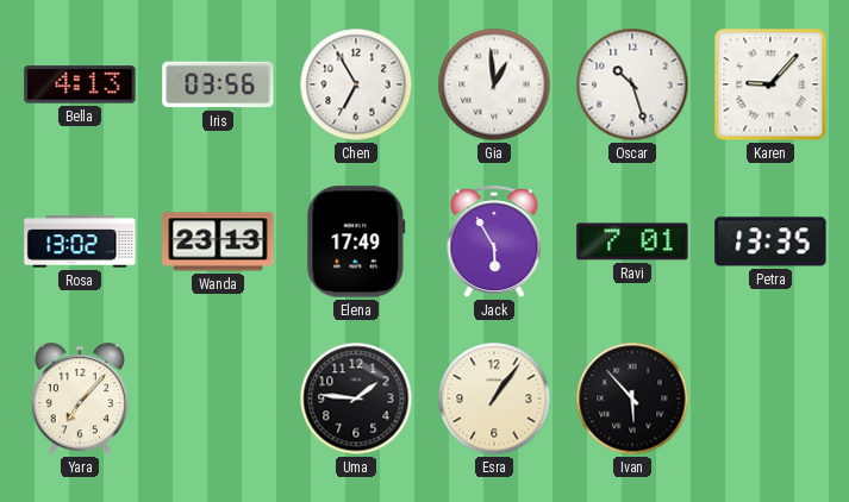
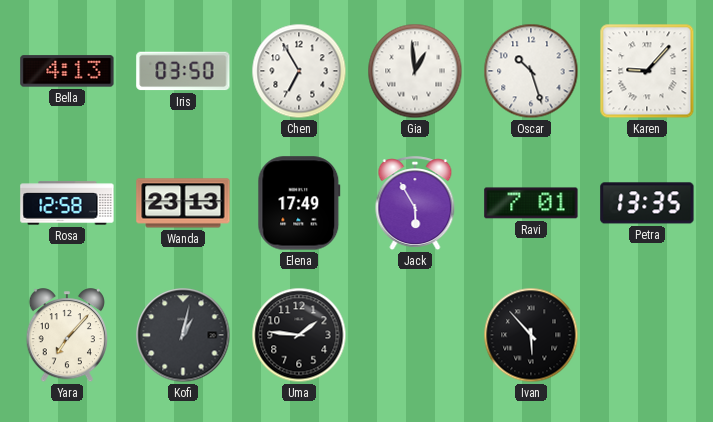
Iris: 03:56 -> 03:50 (183, 71)
Rosa: 13:02 -> 12:58 (67, 203)
Kofi: none -> 1:02 (183, 335)
Esra: 1:06 -> none (494, 399)
